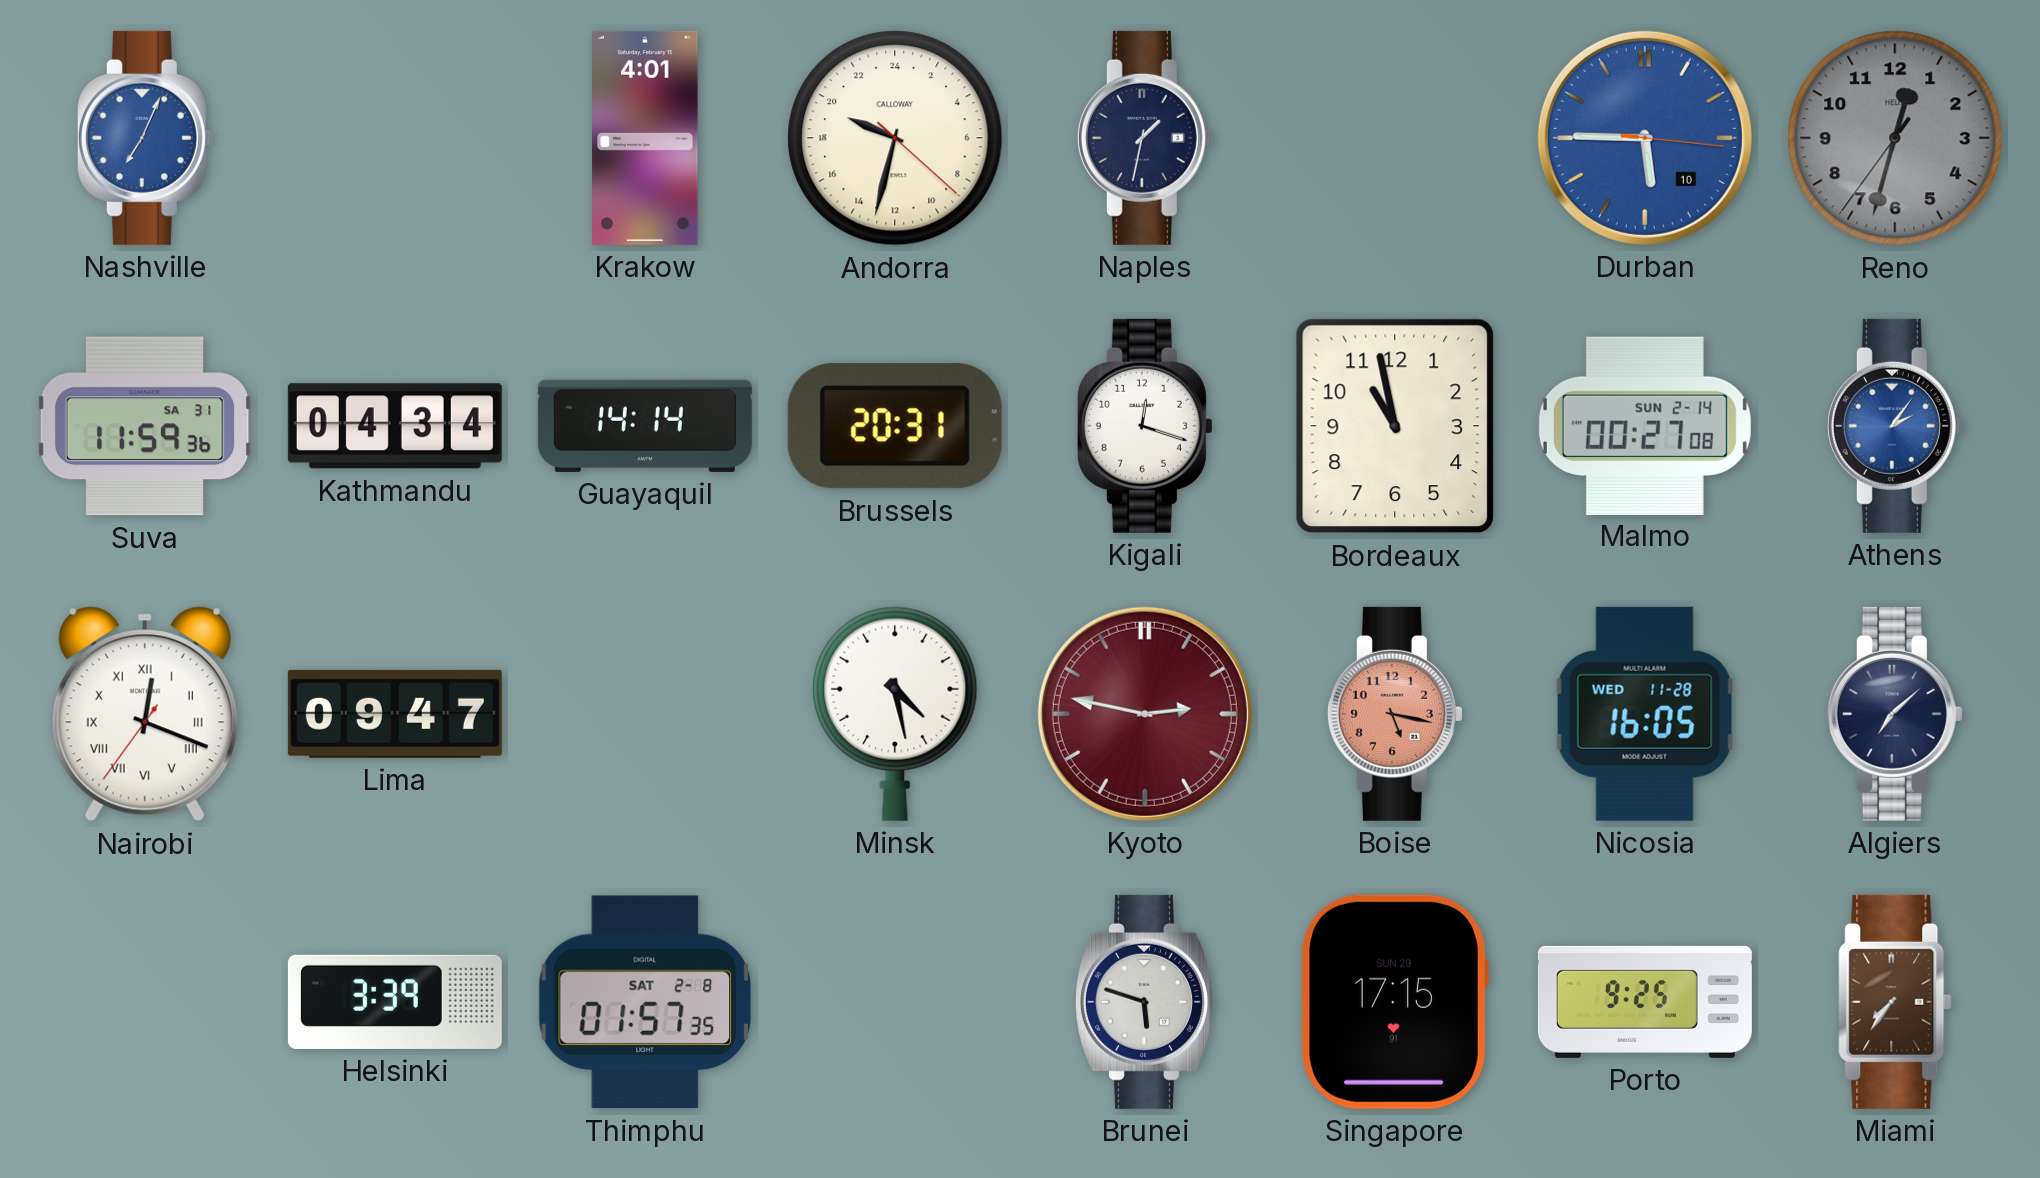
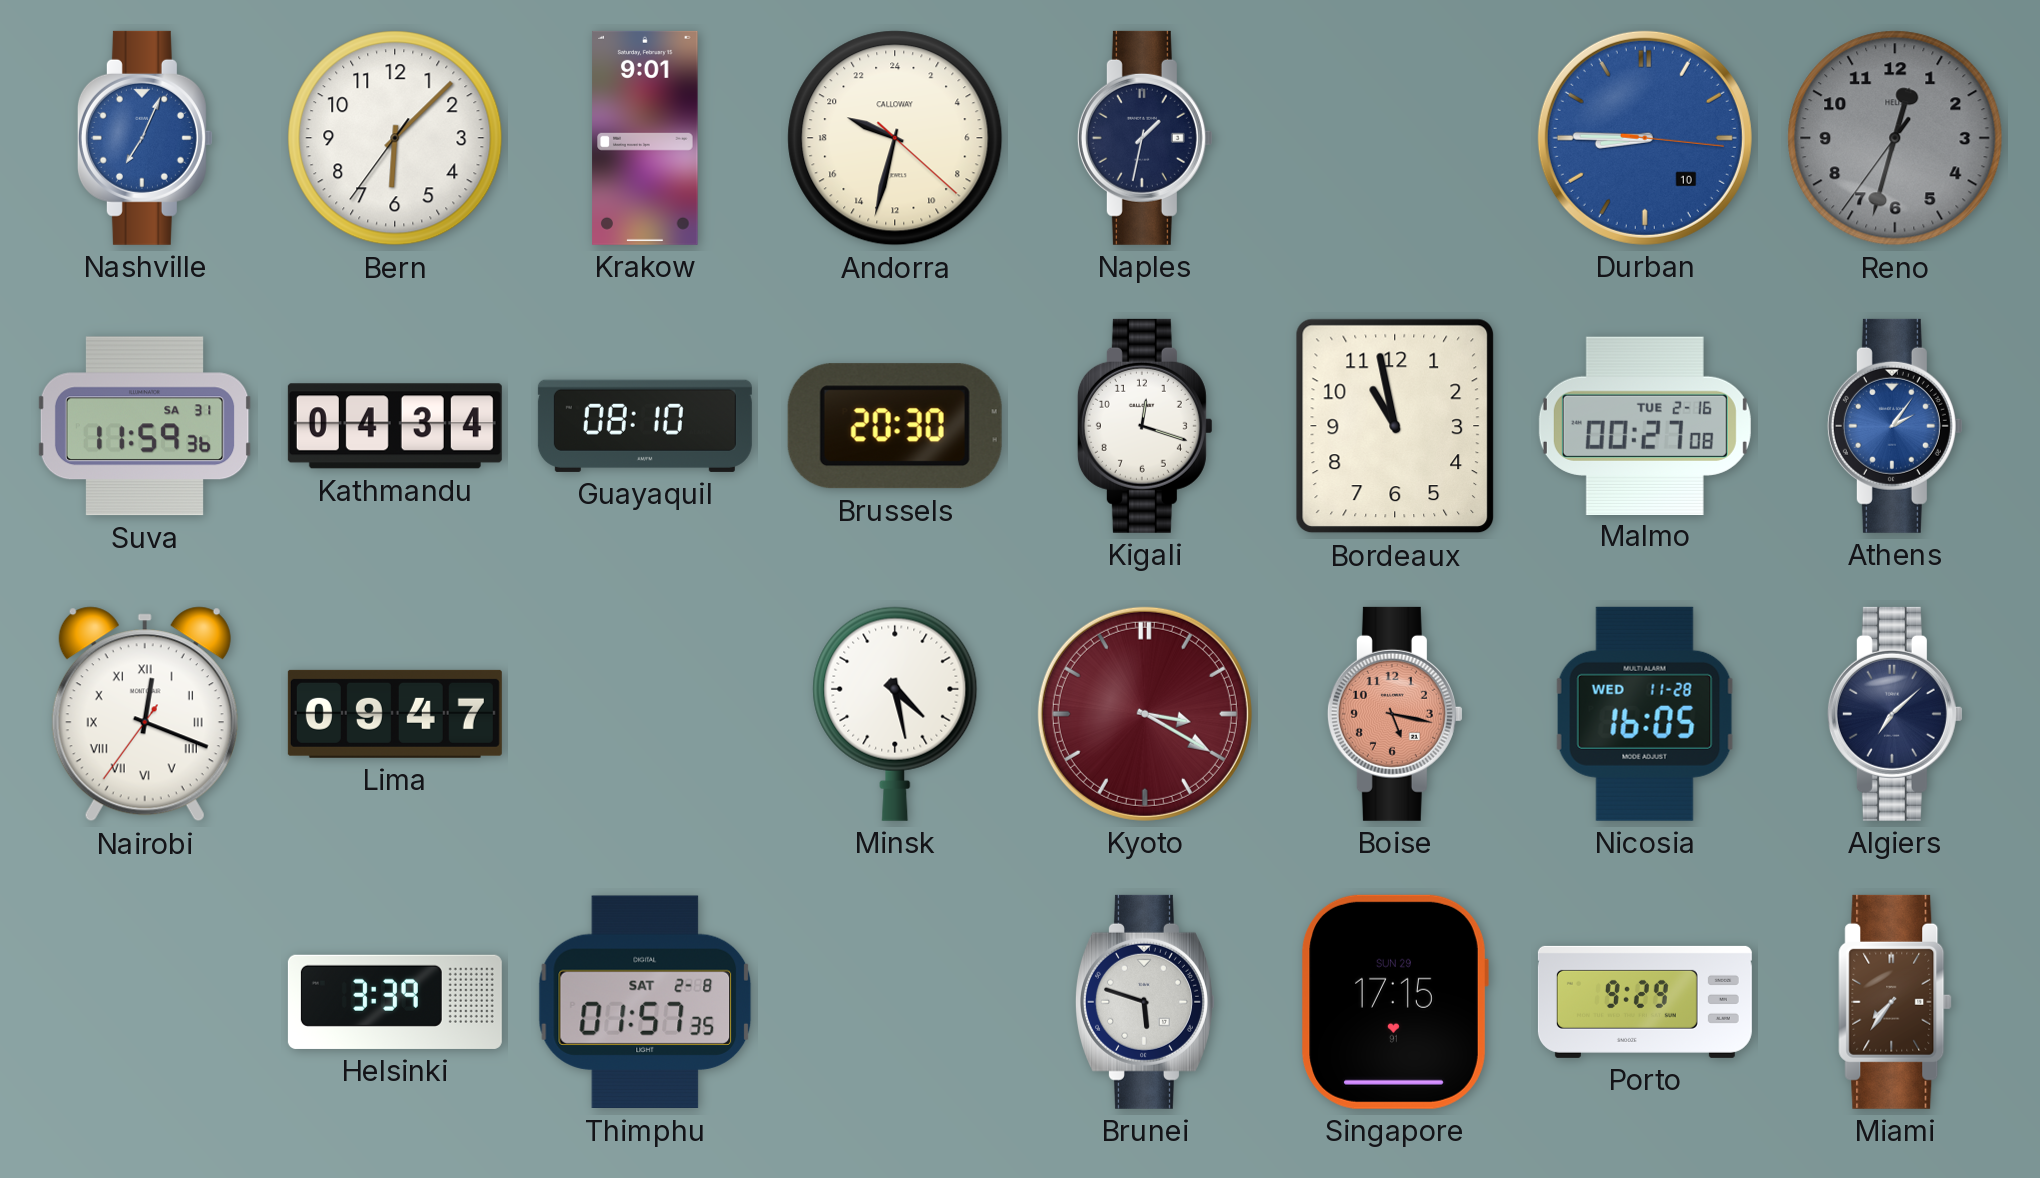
Bern: none -> 6:07 (395, 138)
Krakow: 4:01 -> 9:01 (645, 138)
Durban: 5:45 -> 8:45 (1645, 138)
Guayaquil: 14:14 -> 08:10 (645, 426)
Brussels: 20:31 -> 20:30 (895, 426)
Malmo date: SUN 2-14 -> TUE 2-16 (1645, 425)
Kyoto: 2:47 -> 3:20 (1145, 714)
Porto: 9:25 -> 9:29 (1645, 1002)
